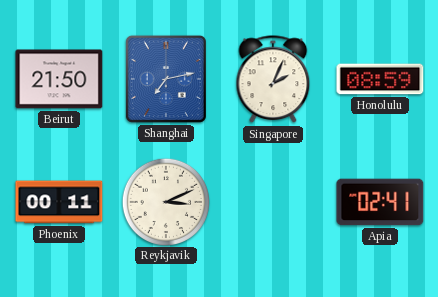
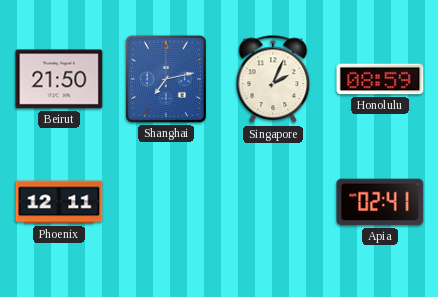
Phoenix: 00:11 -> 12:11 (59, 202)
Reykjavik: 3:11 -> none (165, 201)
